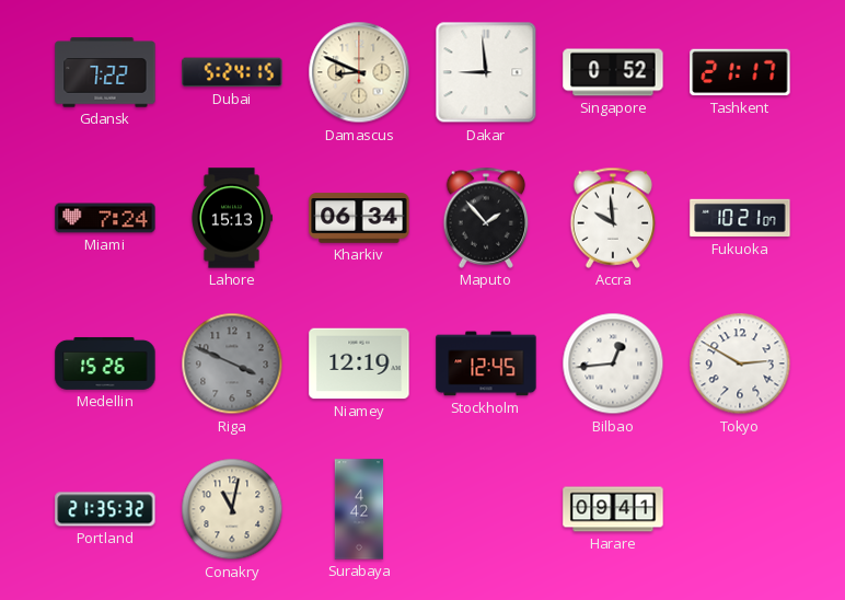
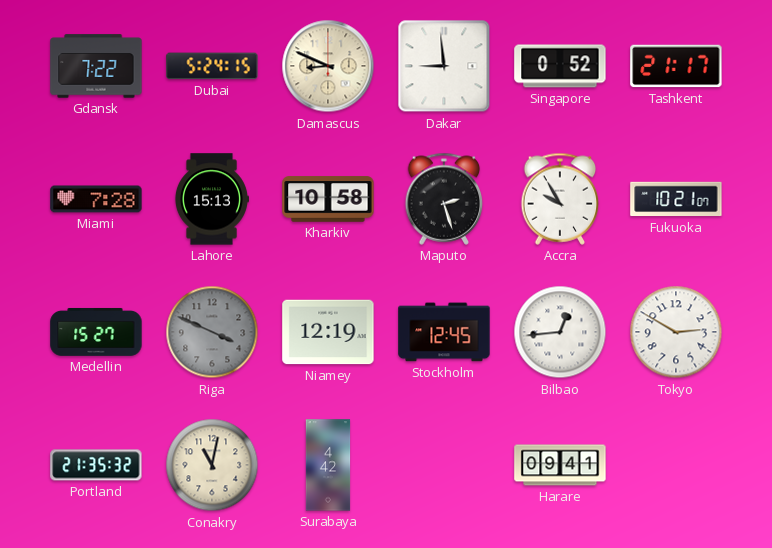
Miami: 7:24 -> 7:28 (96, 199)
Kharkiv: 06:34 -> 10:58 (328, 199)
Maputo: 1:53 -> 2:27 (444, 199)
Accra: 9:59 -> 9:55 (560, 199)
Medellin: 15:26 -> 15:27 (96, 332)
